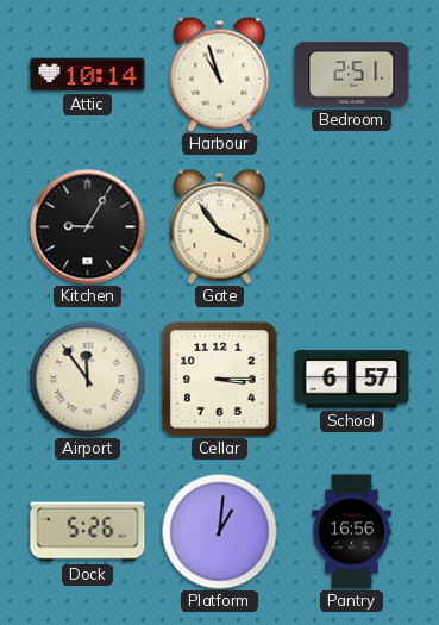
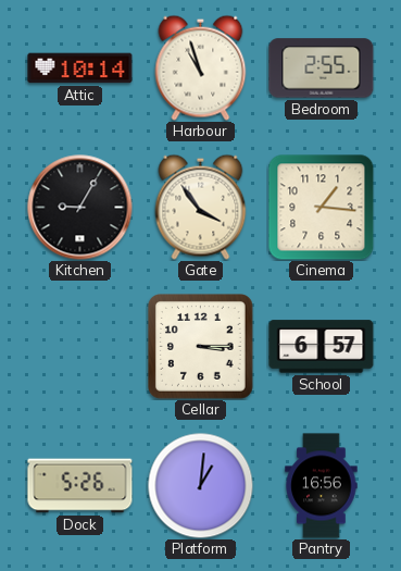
Bedroom: 2:51 -> 2:55 (322, 69)
Cinema: none -> 1:16 (322, 208)
Airport: 11:54 -> none (87, 379)
